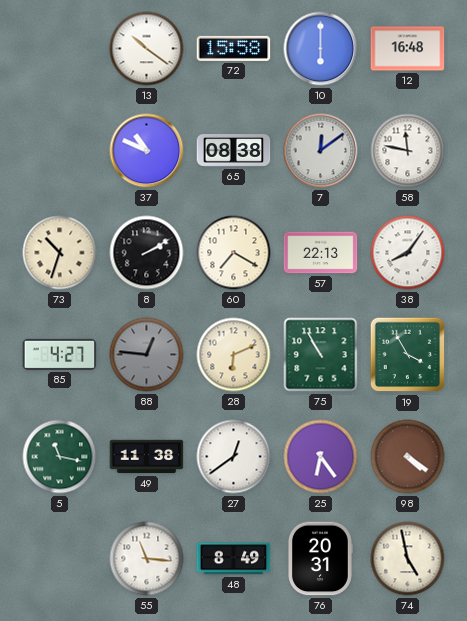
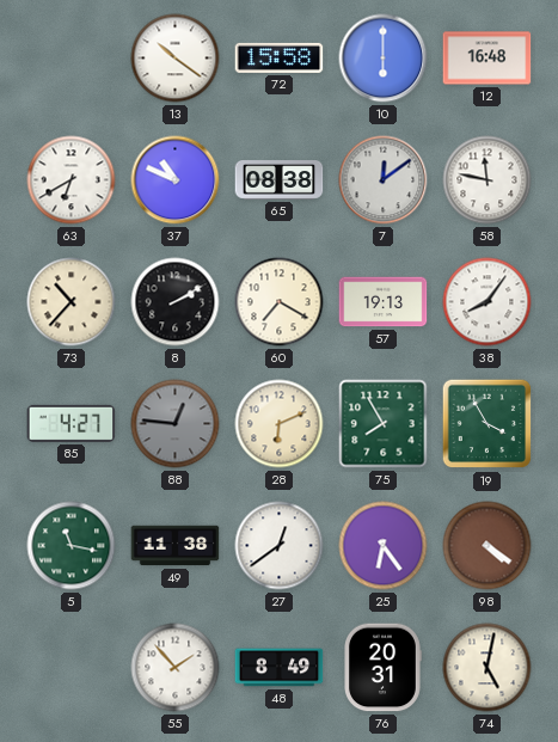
63: none -> 6:40 (72, 180)
73: 10:33 -> 10:37 (72, 302)
57: 22:13 -> 19:13 (384, 302)
75: 10:55 -> 7:55 (384, 424)
55: 11:16 -> 1:53 (176, 668)
74: 4:58 -> 5:02 (488, 668)
